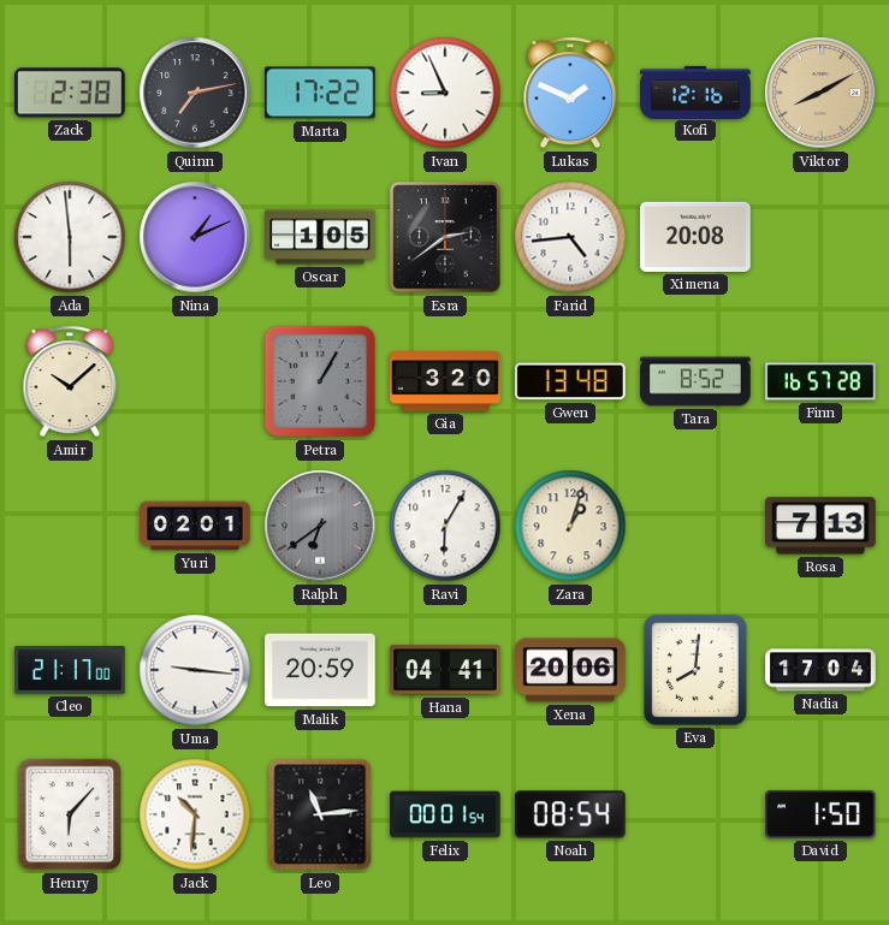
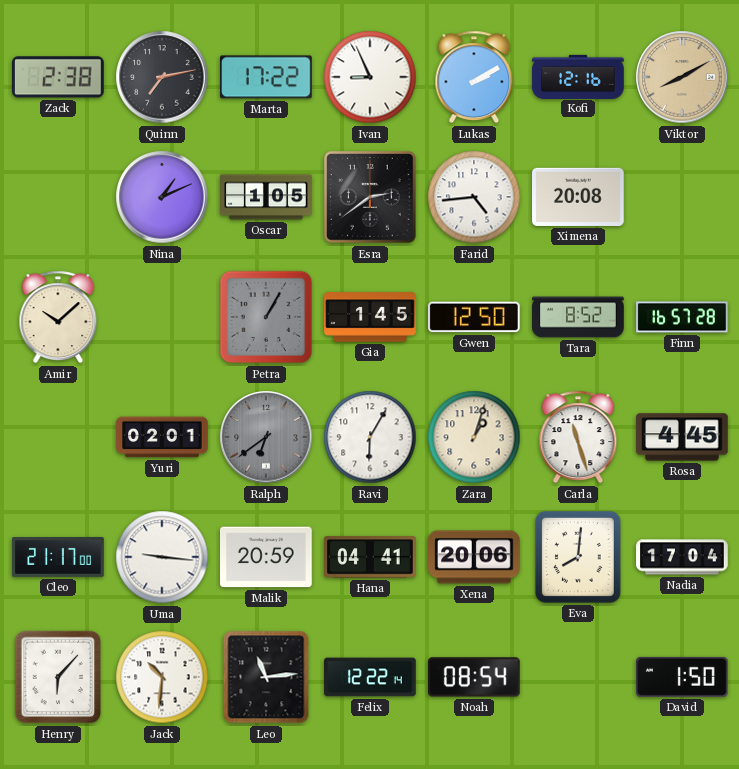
Lukas: 1:49 -> 2:10 (474, 77)
Ada: 5:59 -> none (70, 237)
Gia: 3:20 -> 1:45 (370, 317)
Gwen: 13:48 -> 12:50 (475, 317)
Carla: none -> 11:27 (578, 437)
Rosa: 7:13 -> 4:45 (682, 437)
Felix: 00:01 -> 12:22 (370, 677)
